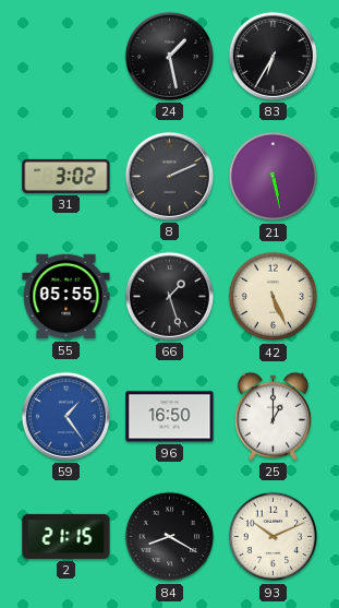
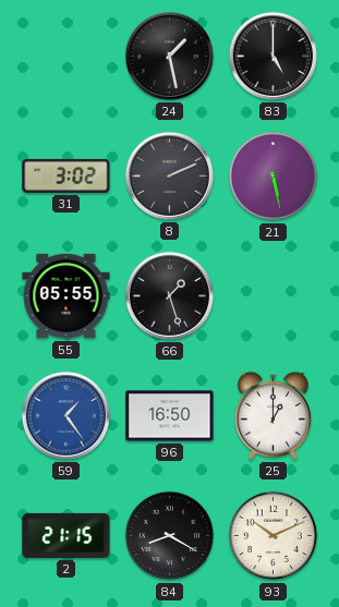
83: 6:35 -> 5:00 (273, 56)
42: 5:26 -> none (274, 297)
